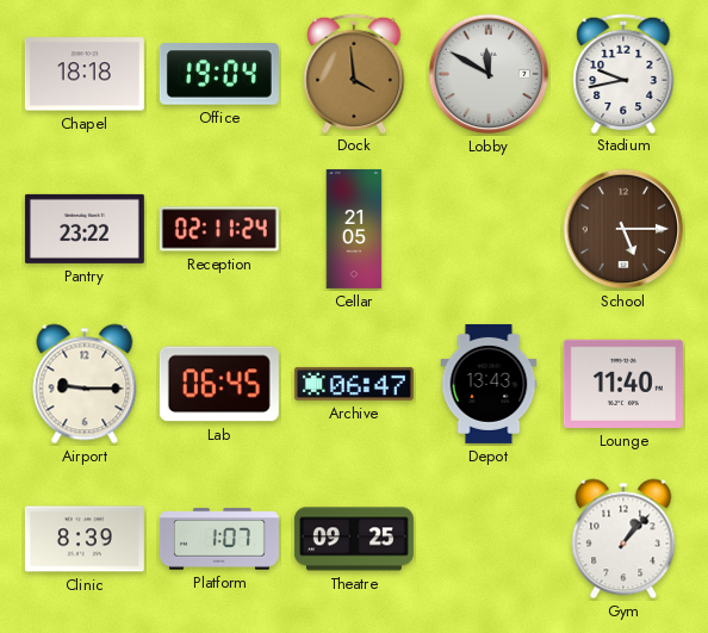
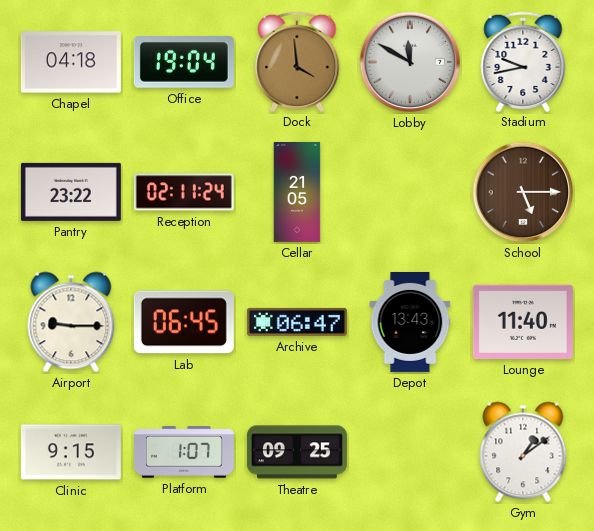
Chapel: 18:18 -> 04:18 (71, 62)
Clinic: 8:39 -> 9:15 (71, 452)
Gym: 1:07 -> 1:09 (523, 452)
